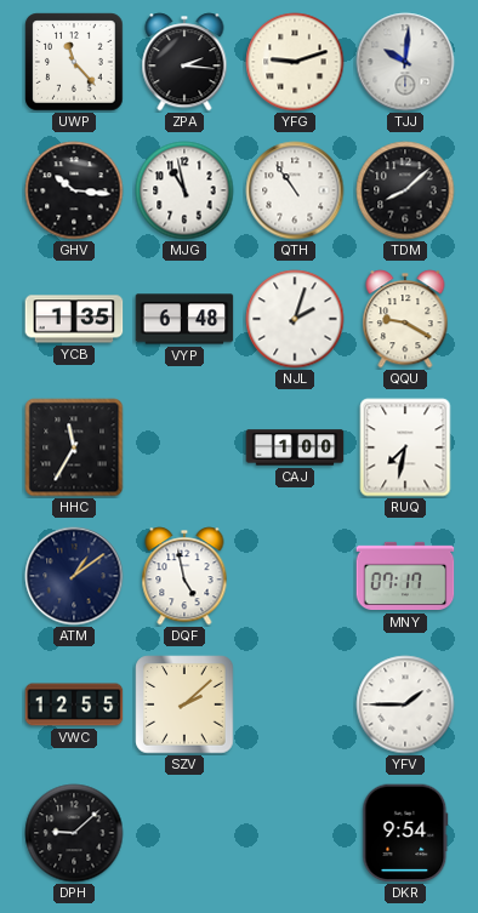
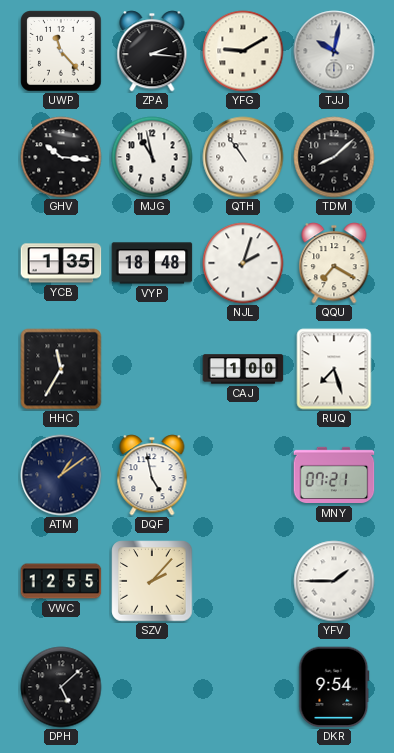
YFG: 9:12 -> 9:10 (243, 51)
TJJ: 10:01 -> 10:02 (334, 51)
VYP: 6:48 -> 18:48 (152, 263)
QQU: 9:20 -> 7:20 (334, 263)
RUQ: 7:32 -> 7:27 (334, 369)
MNY: 07:17 -> 07:21 (334, 475)
SZV: 2:08 -> 2:07 (152, 581)
DPH: 9:08 -> 5:08 (61, 687)
